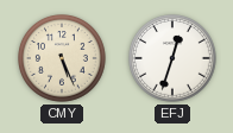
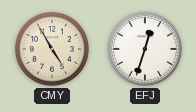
CMY: 5:26 -> 4:55 (53, 50)
